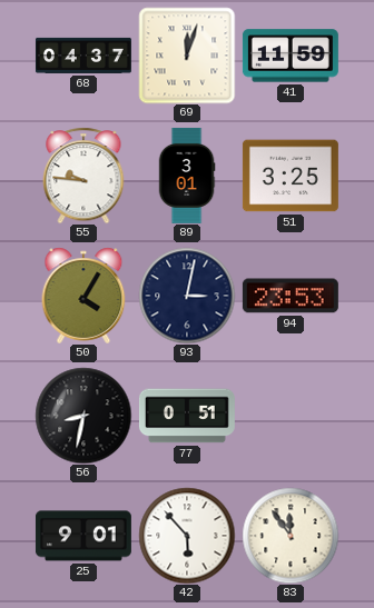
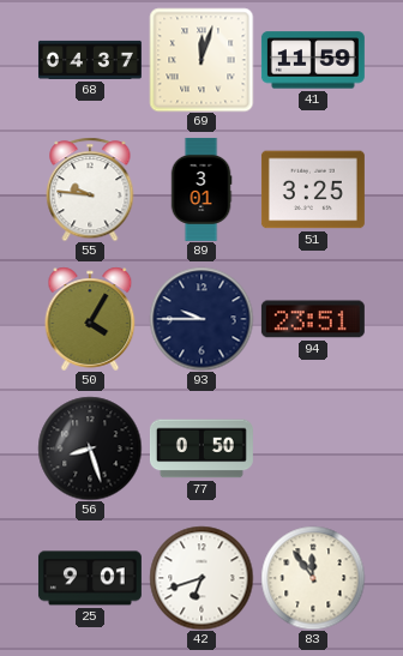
93: 3:02 -> 9:45 (201, 319)
94: 23:53 -> 23:51 (313, 319)
56: 8:32 -> 8:27 (90, 449)
77: 0:51 -> 0:50 (201, 449)
42: 5:53 -> 6:42 (201, 578)
